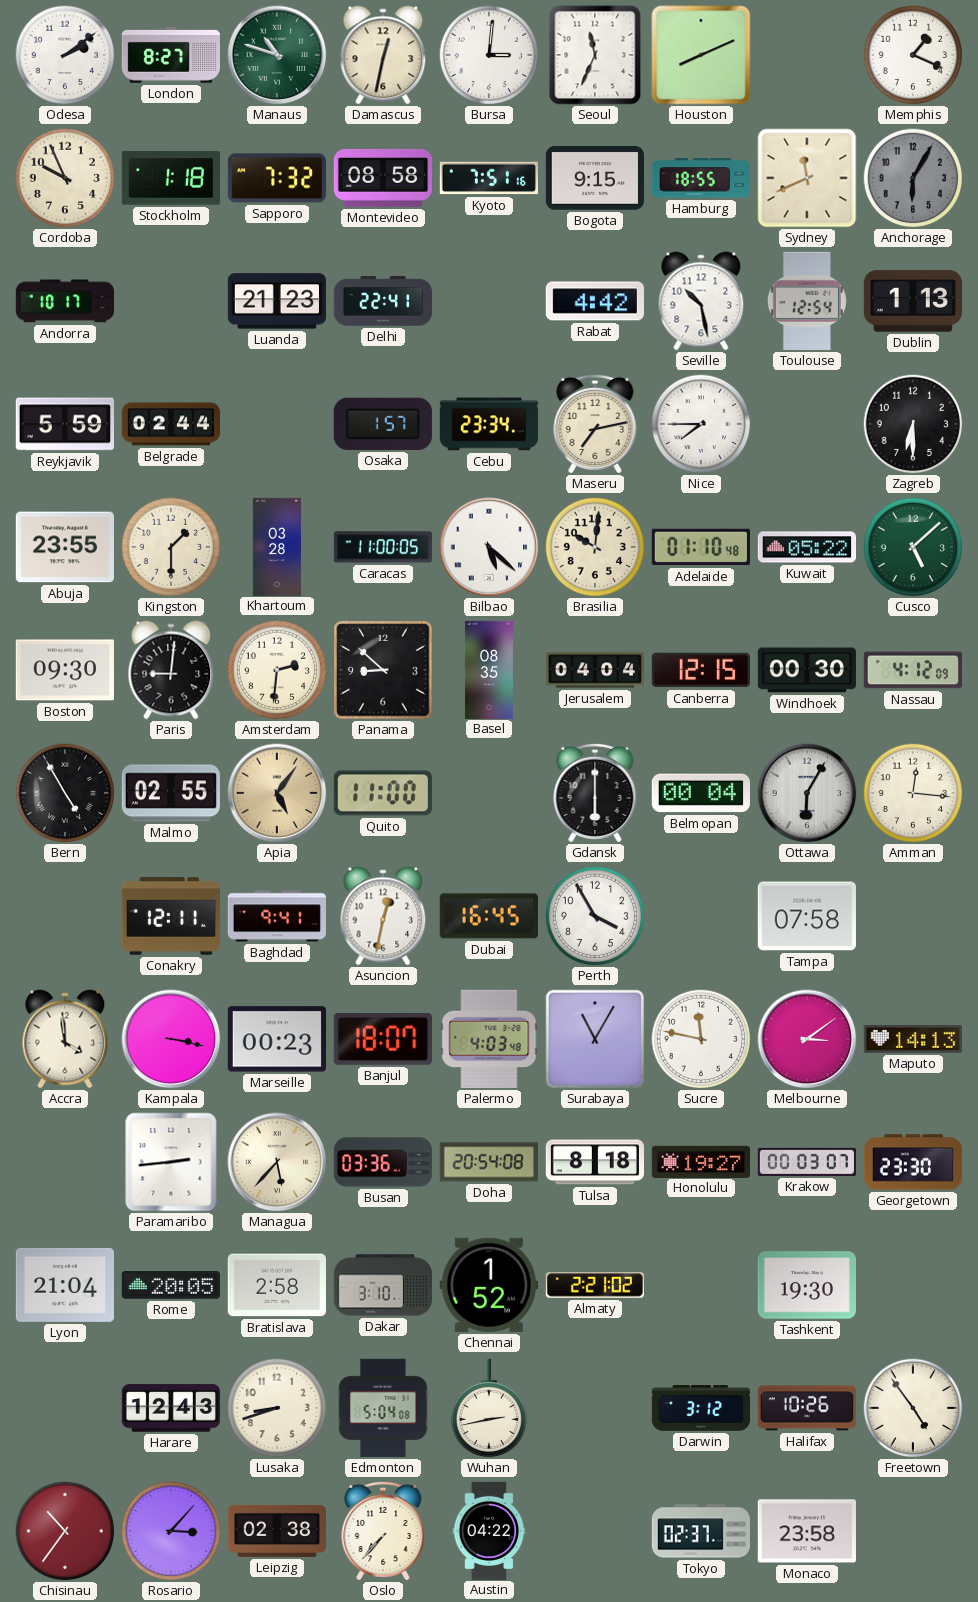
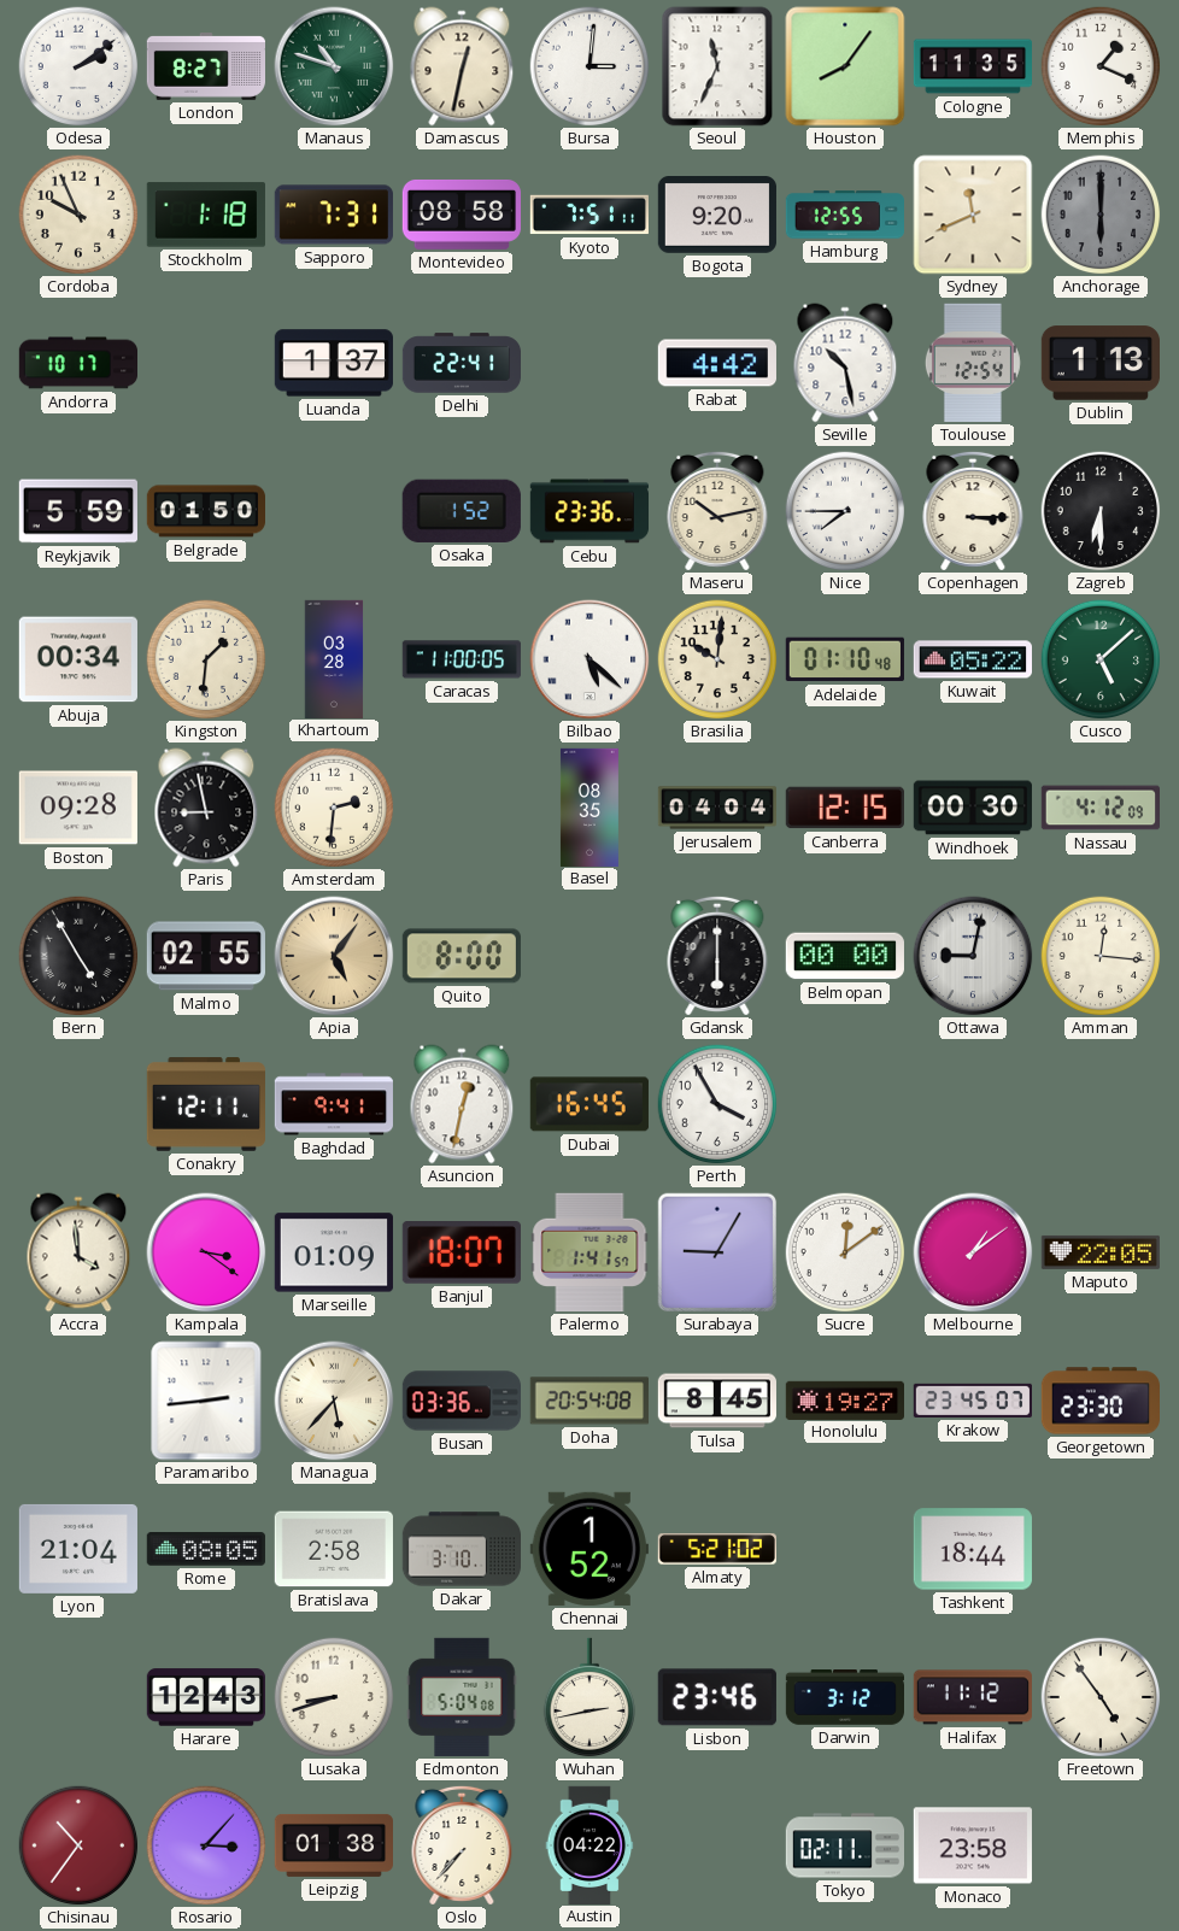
Houston: 8:11 -> 8:06 (845, 66)
Cologne: none -> 11:35 (972, 66)
Sapporo: 7:32 -> 7:31 (334, 215)
Kyoto: 7:51:16 -> 7:51:11 (589, 215)
Bogota: 9:15 -> 9:20 (716, 216)
Hamburg: 18:55 -> 12:55 (844, 215)
Anchorage: 6:05 -> 6:00 (1101, 215)
Luanda: 21:23 -> 1:37 (334, 363)
Belgrade: 02:44 -> 01:50 (205, 511)
Osaka: 1:57 -> 1:52 (462, 511)
Cebu: 23:34 -> 23:36 (588, 511)
Maseru: 7:13 -> 10:13 (717, 511)
Copenhagen: none -> 3:15 (973, 511)
Abuja: 23:55 -> 00:34 (78, 659)
Kingston: 1:30 -> 1:31 (206, 659)
Boston: 09:30 -> 09:28 (78, 808)
Paris: 9:01 -> 8:58 (206, 808)
Panama: 8:52 -> none (383, 670)
Quito: 11:00 -> 8:00 (462, 956)
Belmopan: 00:04 -> 00:00 (845, 956)
Ottawa: 6:05 -> 9:02 (973, 956)
Tampa: 07:58 -> none (807, 916)
Kampala: 3:17 -> 3:21 (206, 1252)
Marseille: 00:23 -> 01:09 (334, 1252)
Palermo: 4:03 -> 1:41 (589, 1252)
Surabaya: 11:05 -> 9:05 (717, 1252)
Sucre: 11:47 -> 12:09 (845, 1252)
Melbourne: 3:09 -> 1:09 (973, 1252)
Maputo: 14:13 -> 22:05 (1101, 1252)
Tulsa: 8:18 -> 8:45 (716, 1401)
Krakow: 00:03 -> 23:45 (972, 1401)
Rome: 20:05 -> 08:05 (206, 1550)
Almaty: 2:21 -> 5:21 (716, 1549)
Tashkent: 19:30 -> 18:44 (973, 1549)
Lisbon: none -> 23:46 (717, 1697)
Halifax: 10:26 -> 11:12 (973, 1697)
Leipzig: 02:38 -> 01:38 (333, 1845)
Tokyo: 02:37 -> 02:11 (844, 1845)
